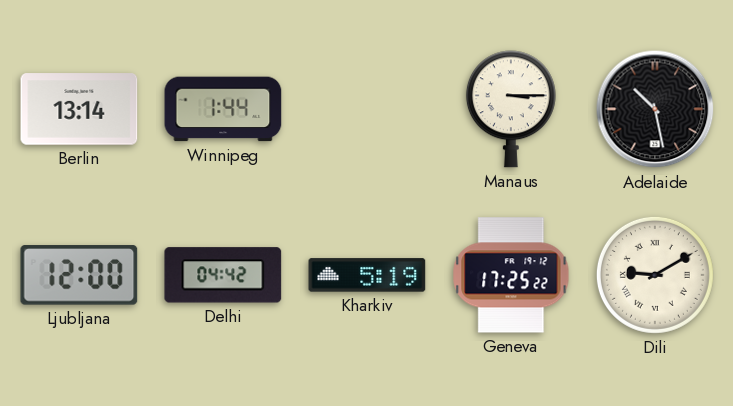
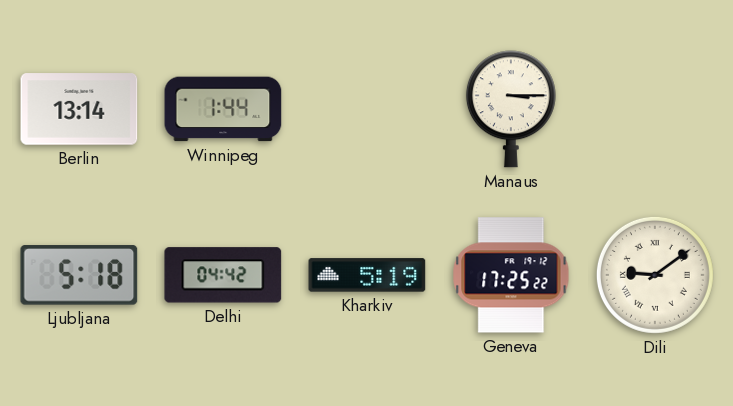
Adelaide: 10:28 -> none (655, 109)
Ljubljana: 12:00 -> 5:18 (79, 275)
Dili: 9:10 -> 9:09 (655, 275)
